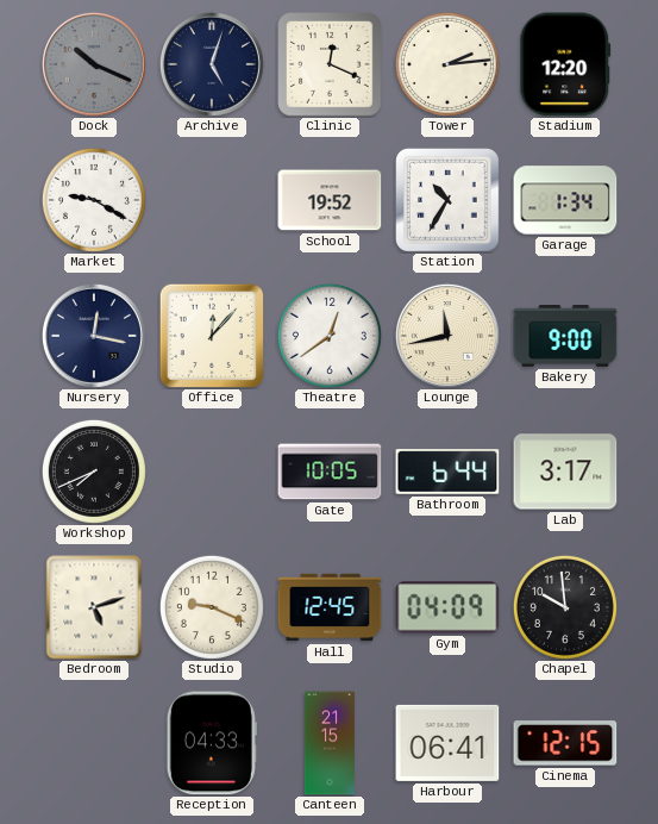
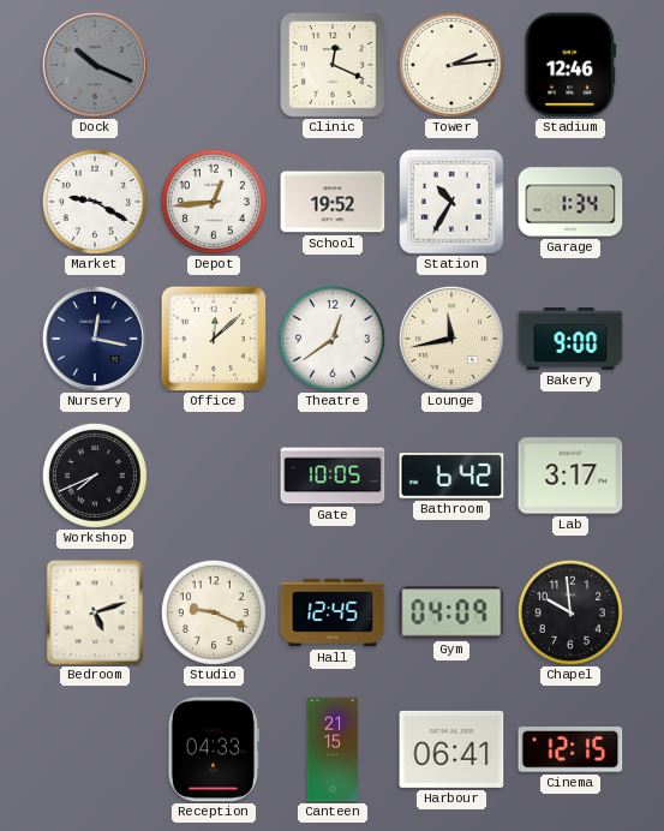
Archive: 5:03 -> none (212, 64)
Stadium: 12:20 -> 12:46 (570, 65)
Depot: none -> 12:44 (214, 202)
Office: 12:07 -> 12:08 (213, 337)
Bathroom: 6:44 -> 6:42 (451, 476)
